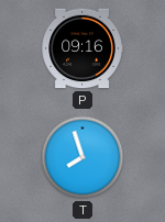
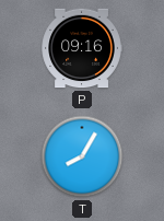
T: 7:57 -> 8:05 (82, 156)
